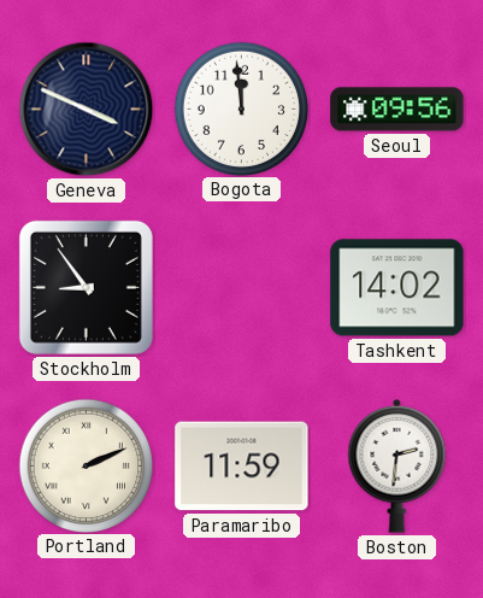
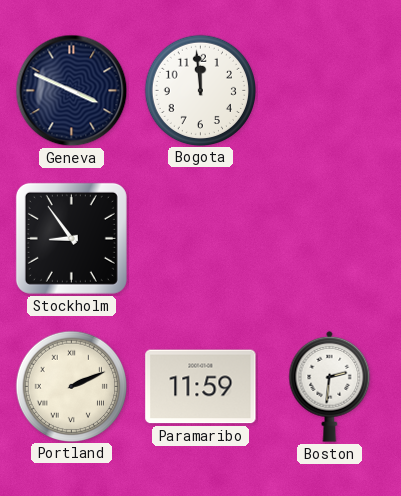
Seoul: 09:56 -> none (397, 110)
Tashkent: 14:02 -> none (397, 288)
